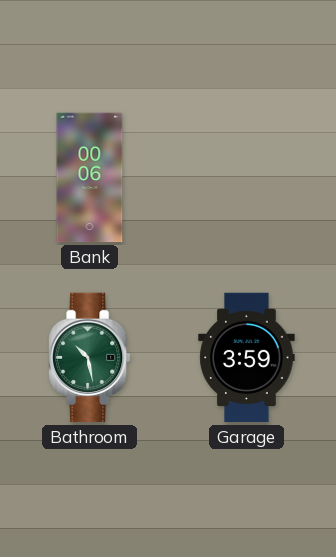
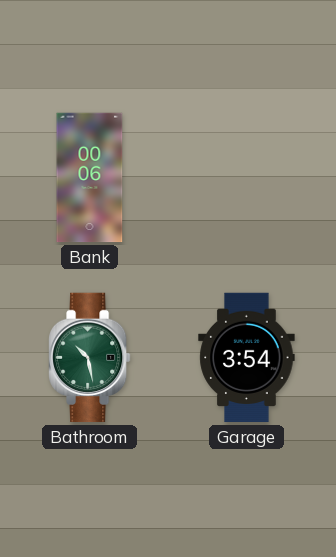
Garage: 3:59 -> 3:54 (247, 358)
